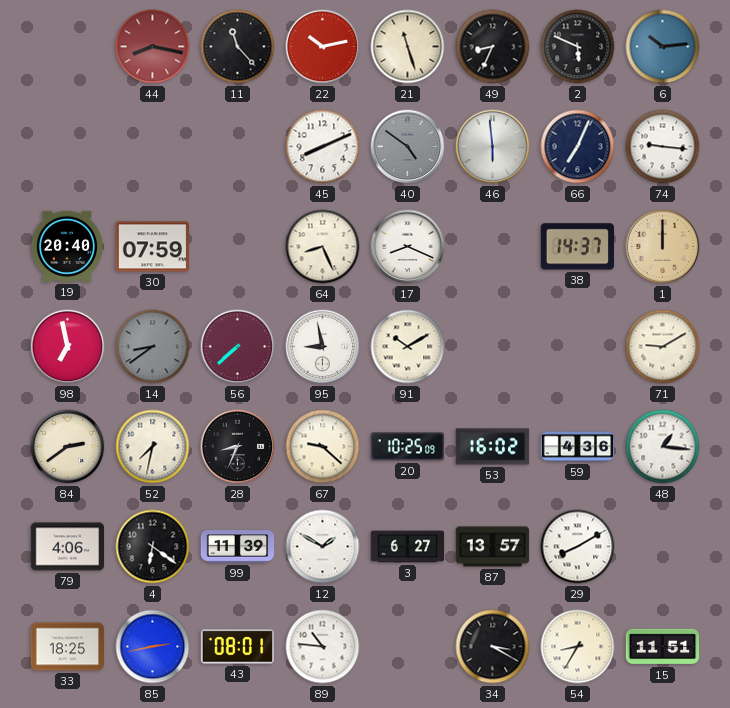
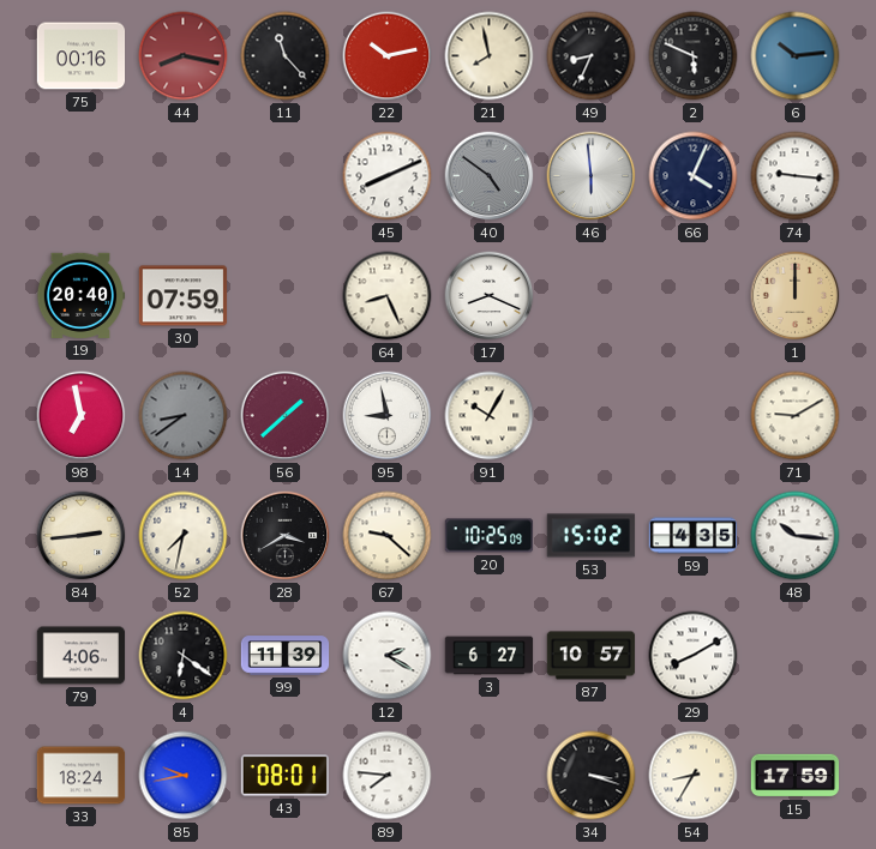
75: none -> 00:16 (82, 56)
21: 11:27 -> 7:58 (490, 56)
66: 7:04 -> 4:04 (694, 176)
38: 14:37 -> none (577, 247)
56: 7:38 -> 1:38 (286, 416)
91: 10:10 -> 10:05 (490, 416)
84: 2:39 -> 2:44 (82, 536)
28: 8:34 -> 3:40 (286, 536)
53: 16:02 -> 15:02 (592, 536)
59: 4:36 -> 4:35 (694, 536)
48: 1:16 -> 10:16 (796, 536)
12: 1:50 -> 2:20 (388, 656)
87: 13:57 -> 10:57 (592, 656)
33: 18:25 -> 18:24 (82, 776)
85: 2:43 -> 9:43 (184, 776)
89: 10:46 -> 7:46 (388, 776)
34: 3:20 -> 3:18 (592, 776)
15: 11:51 -> 17:59 (796, 776)
